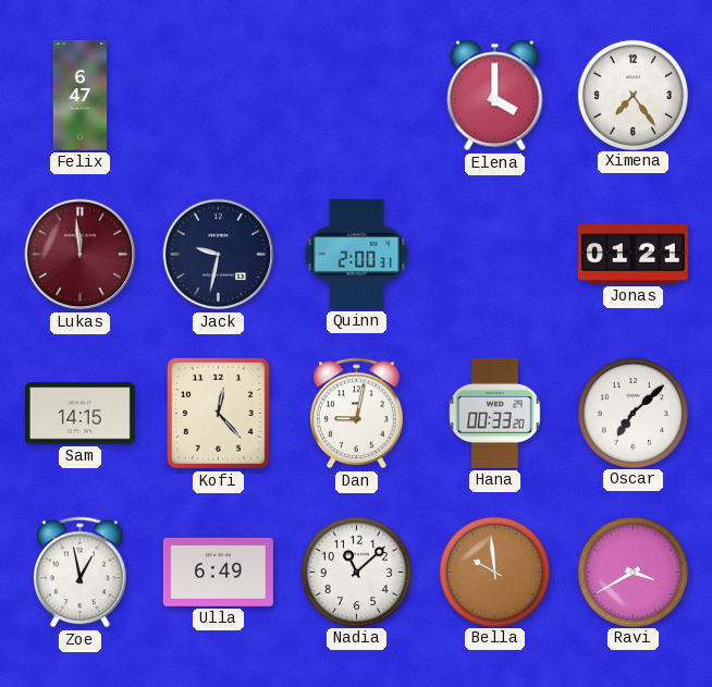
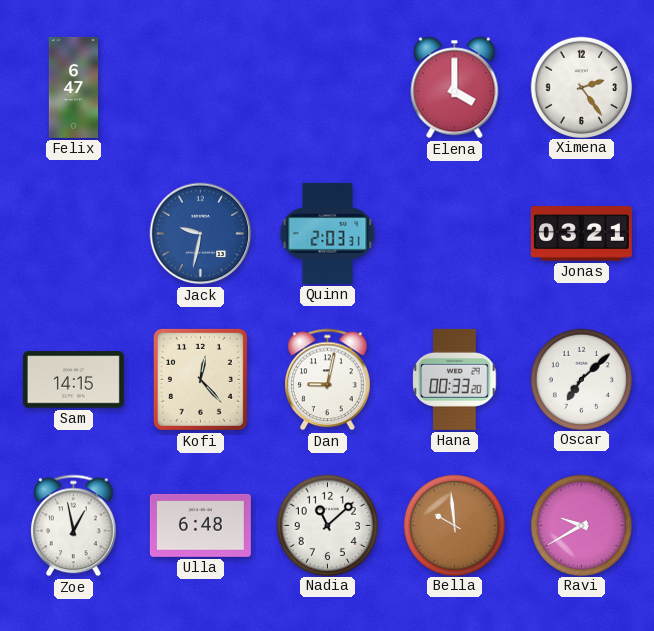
Ximena: 7:24 -> 2:24 (581, 87)
Lukas: 11:59 -> none (81, 255)
Jack dial: navy -> blue (201, 234)
Quinn: 2:00 -> 2:03 (328, 233)
Jonas: 01:21 -> 03:21 (581, 234)
Ulla: 6:49 -> 6:48 (200, 525)
Ravi: 3:40 -> 9:40 (581, 525)
